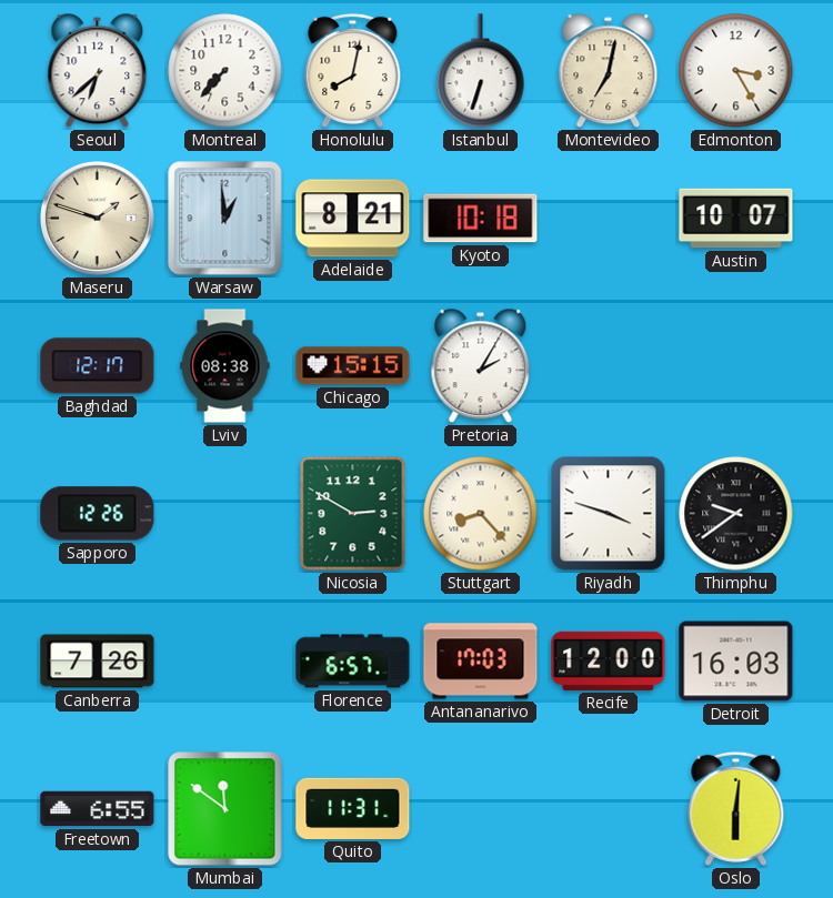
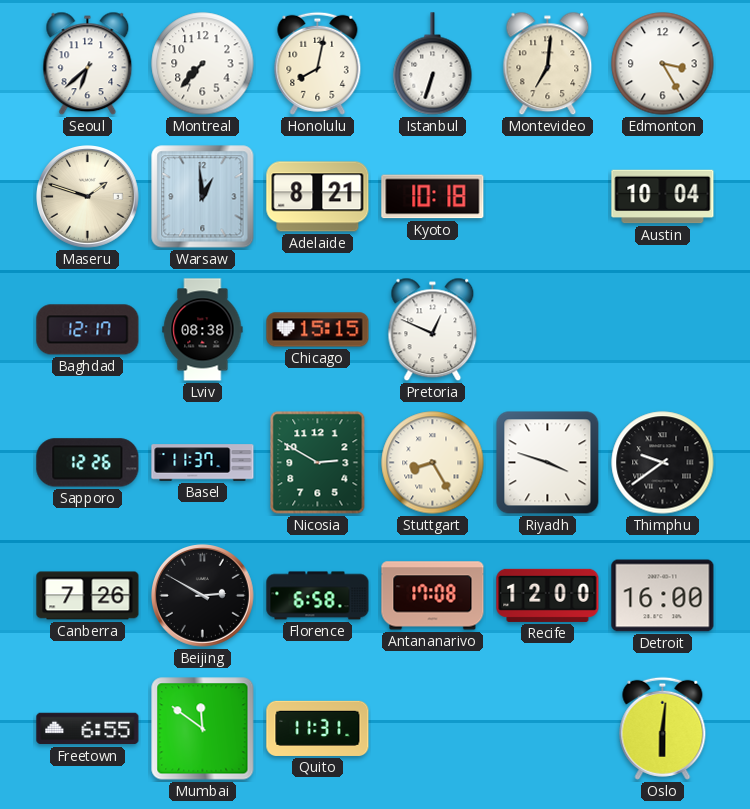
Montevideo: 7:02 -> 7:01 (548, 64)
Austin: 10:07 -> 10:04 (663, 197)
Pretoria: 2:05 -> 12:49 (433, 330)
Basel: none -> 11:37 (203, 463)
Stuttgart: 8:23 -> 8:25 (433, 463)
Beijing: none -> 2:50 (203, 596)
Florence: 6:57 -> 6:58 (318, 596)
Antananarivo: 17:03 -> 17:08 (433, 596)
Detroit: 16:03 -> 16:00 (663, 596)
